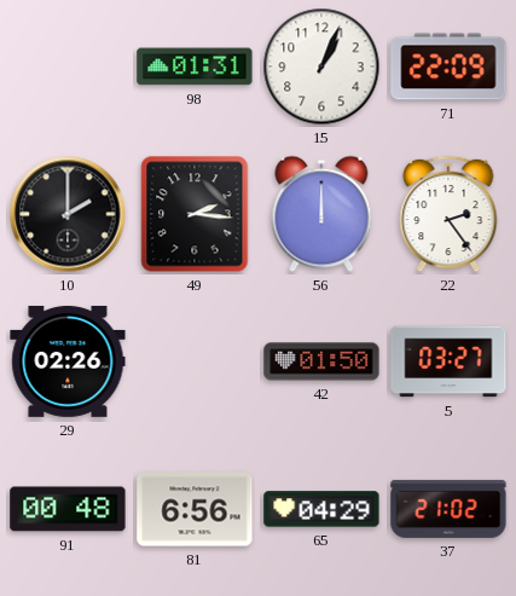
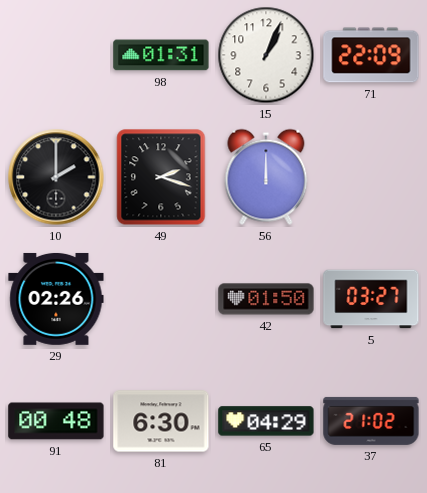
49: 2:16 -> 2:18 (161, 177)
22: 2:24 -> none (448, 214)
81: 6:56 -> 6:30 (161, 421)
